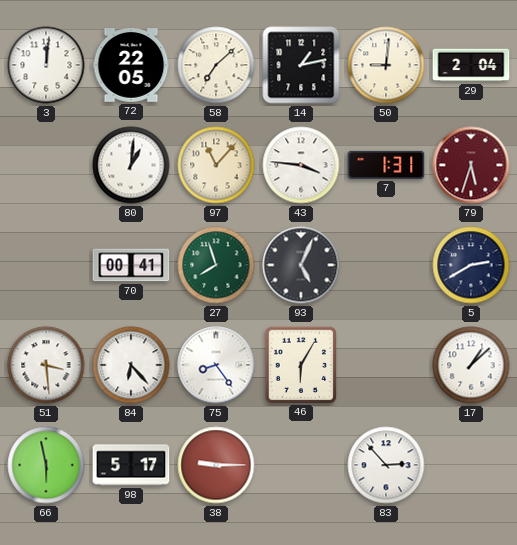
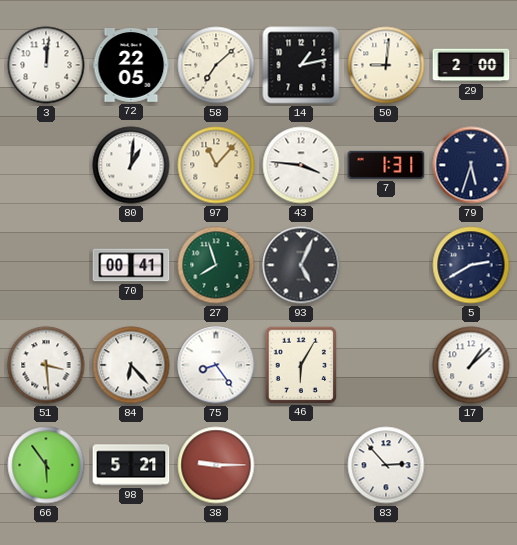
29: 2:04 -> 2:00 (471, 65)
79 dial: burgundy -> navy (471, 165)
66: 5:58 -> 5:54 (46, 465)
98: 5:17 -> 5:21 (131, 465)
